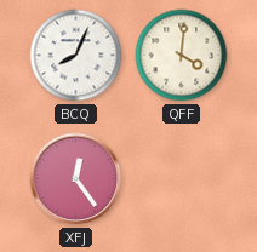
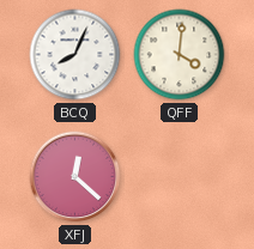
XFJ: 12:24 -> 12:22 (75, 177)
